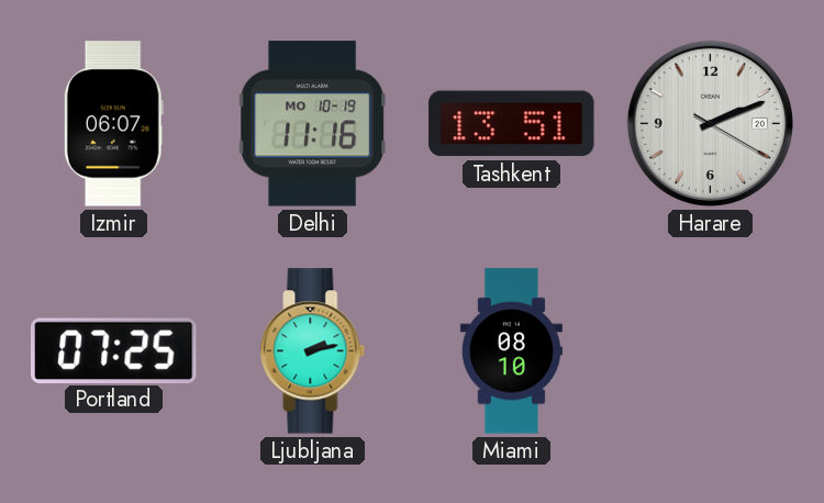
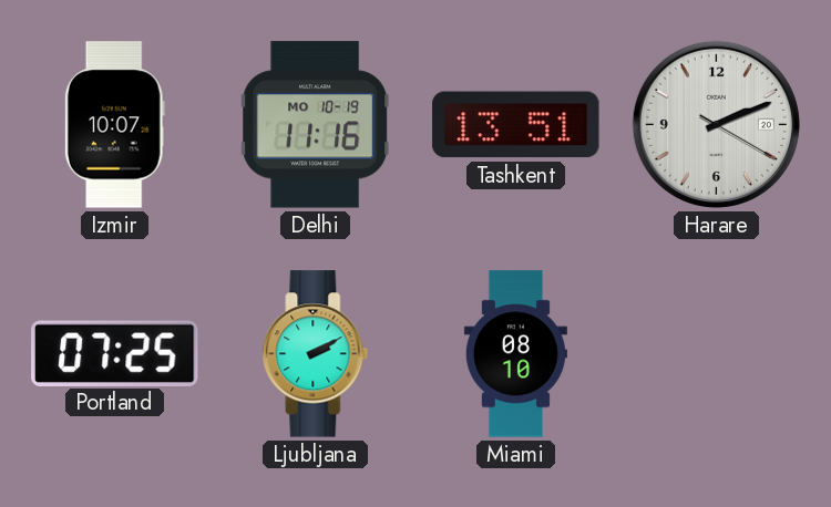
Izmir: 06:07 -> 10:07 (114, 125)
Ljubljana: 2:13 -> 2:10 (316, 354)
